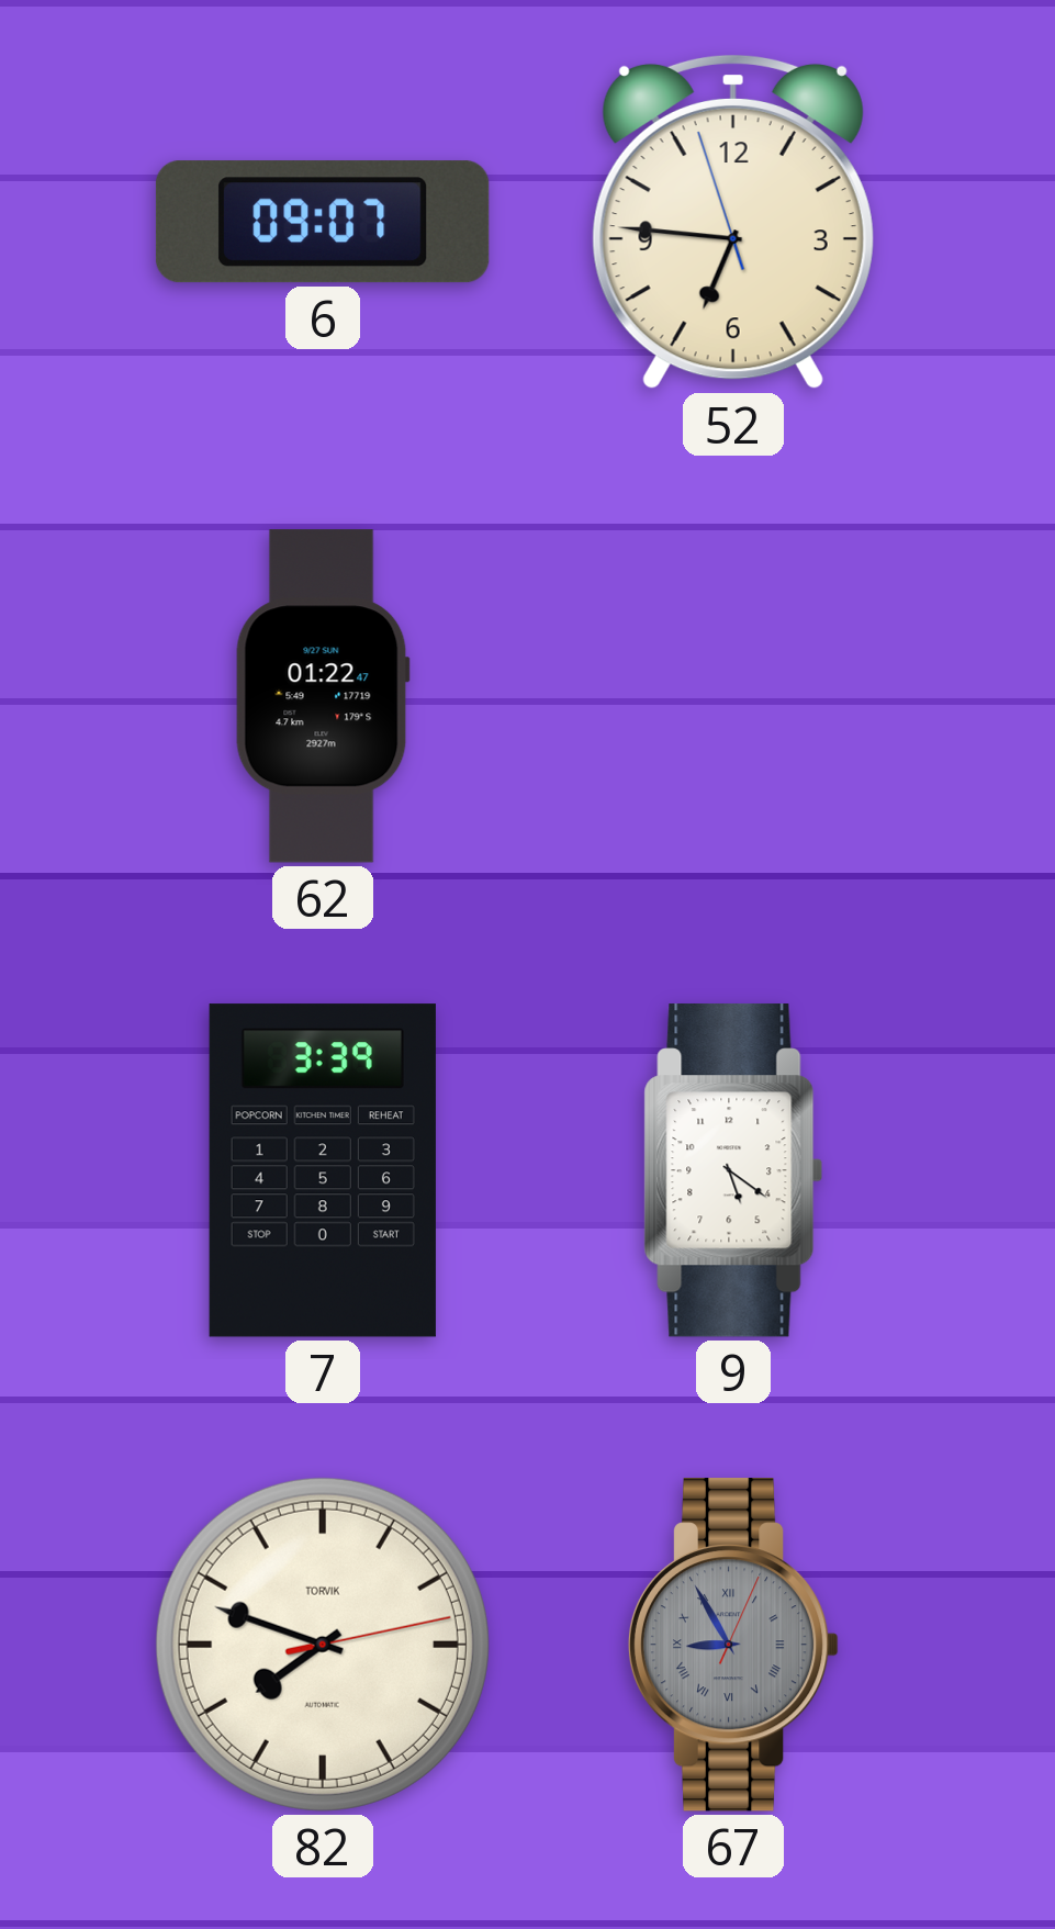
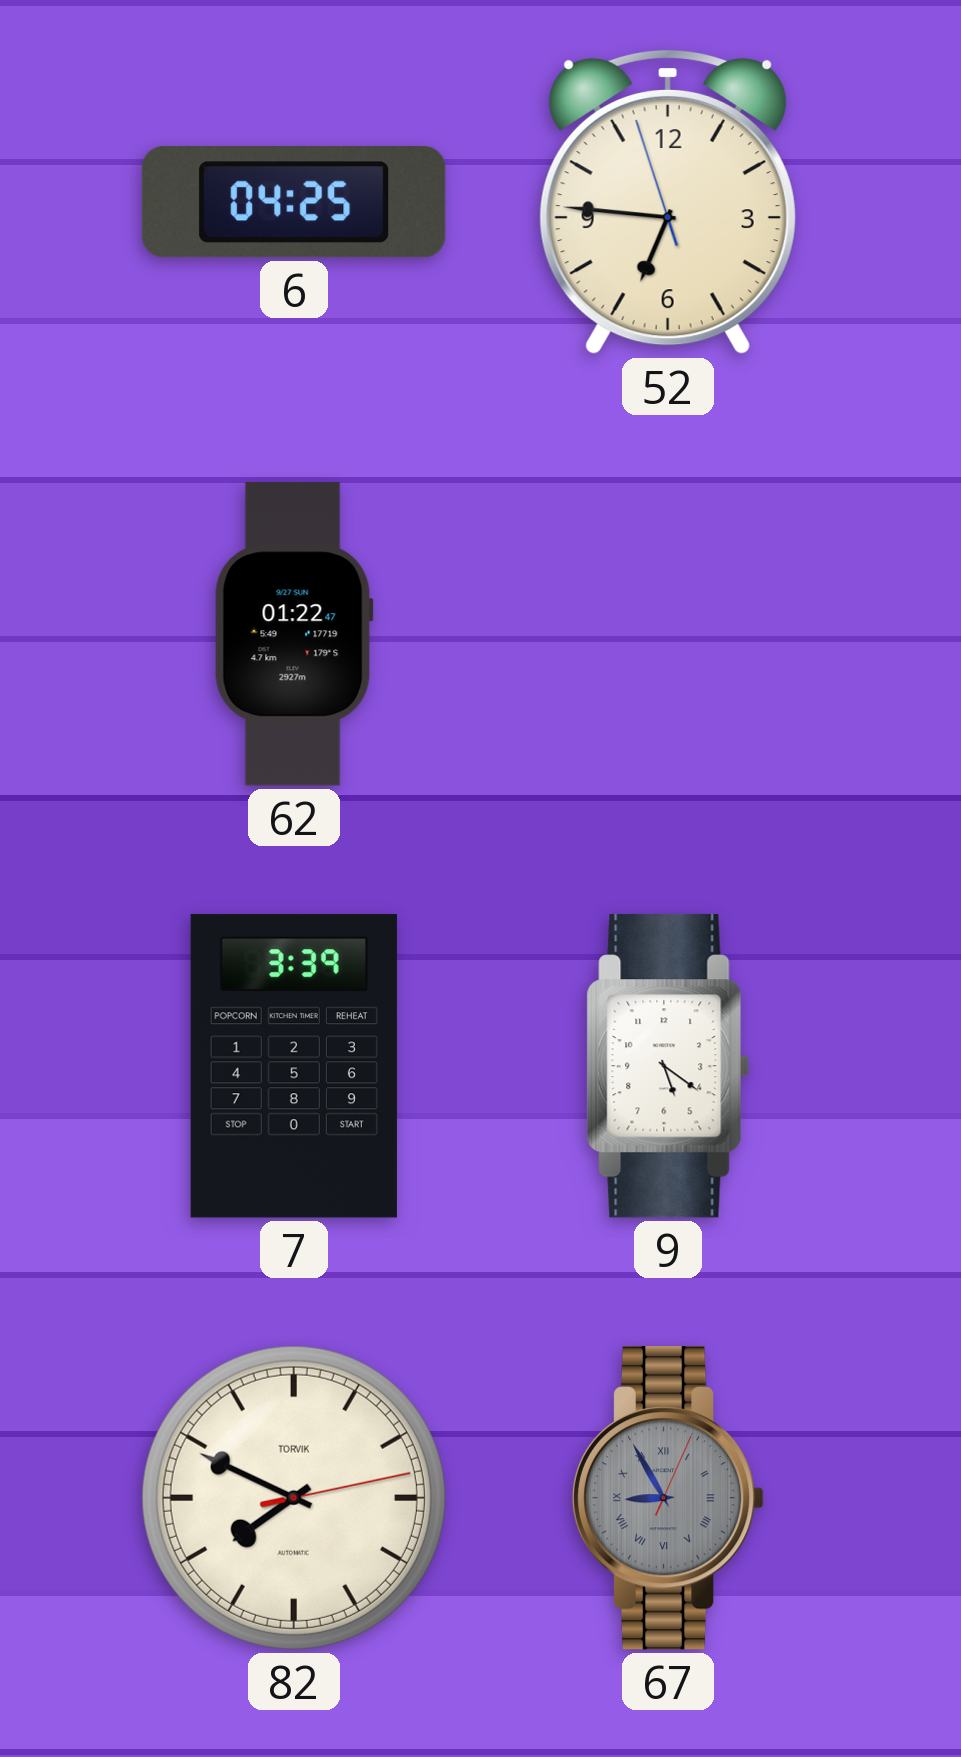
6: 09:07 -> 04:25 (294, 202)
82: 7:48 -> 7:49 (294, 1498)
